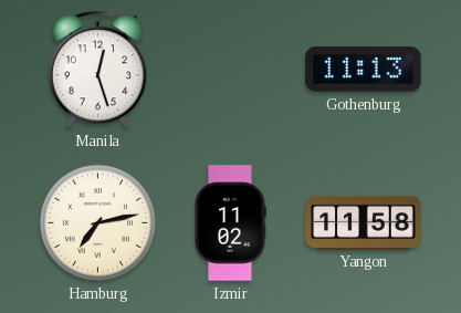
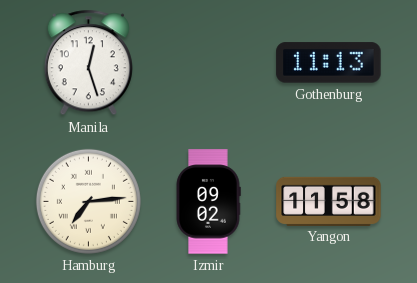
Hamburg: 7:13 -> 7:14 (88, 201)
Izmir: 11:02 -> 09:02 (208, 202)
